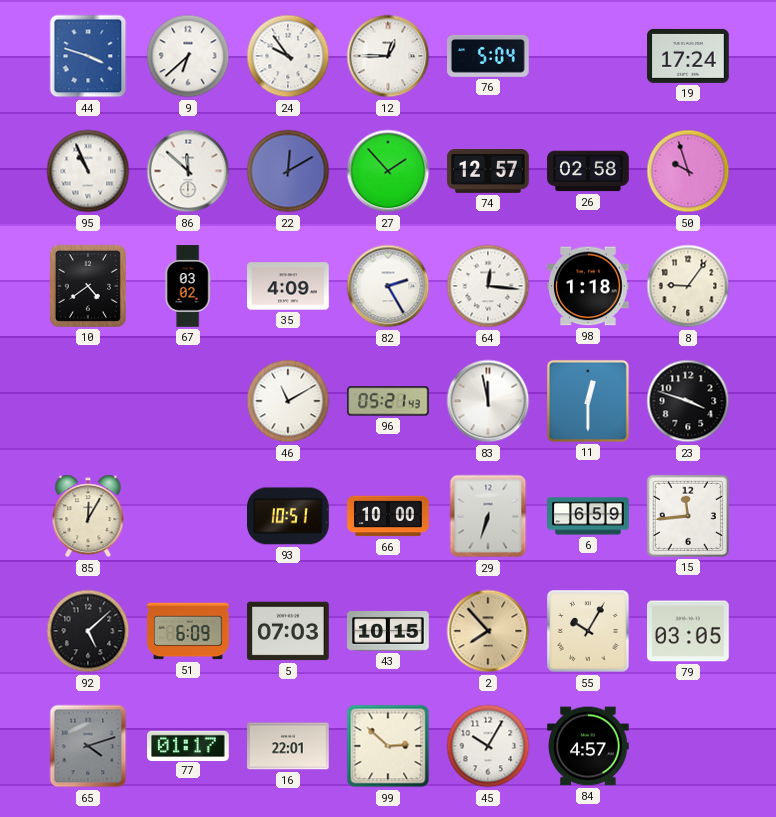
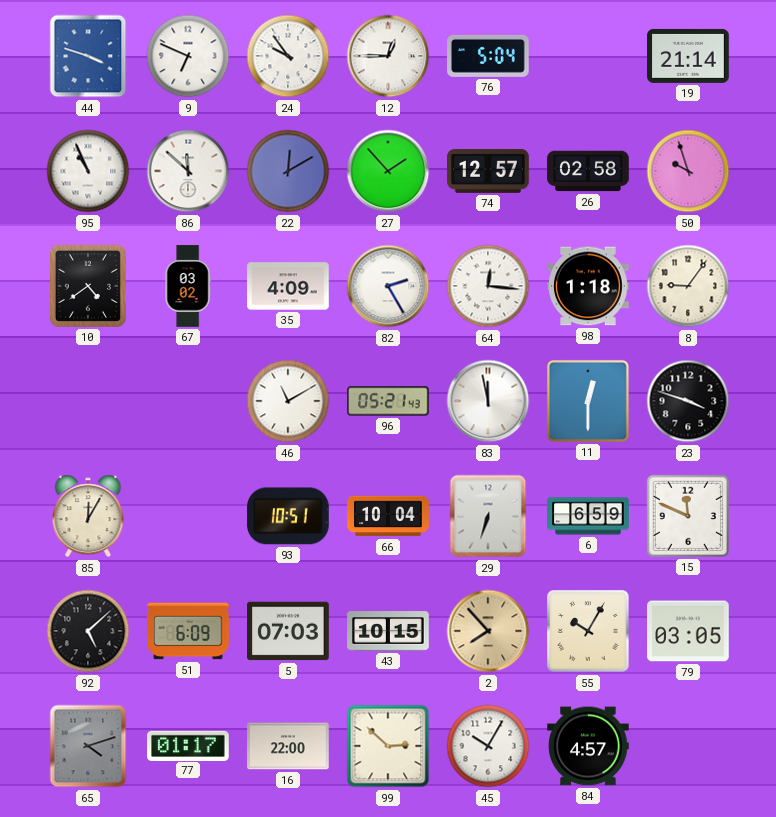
9: 6:38 -> 6:49 (188, 56)
19: 17:24 -> 21:14 (688, 56)
66: 10:00 -> 10:04 (388, 516)
15: 11:44 -> 11:49 (688, 516)
16: 22:01 -> 22:00 (288, 746)
